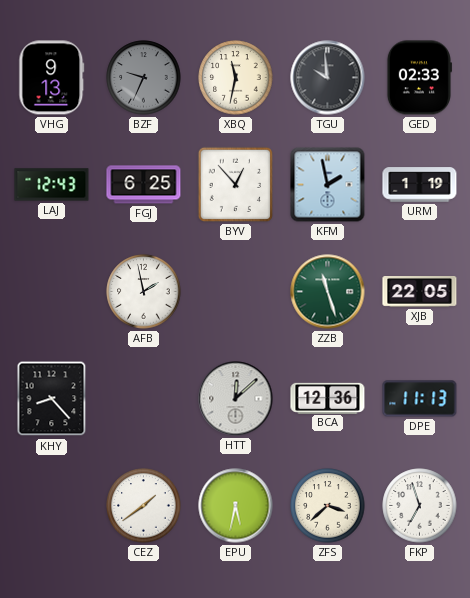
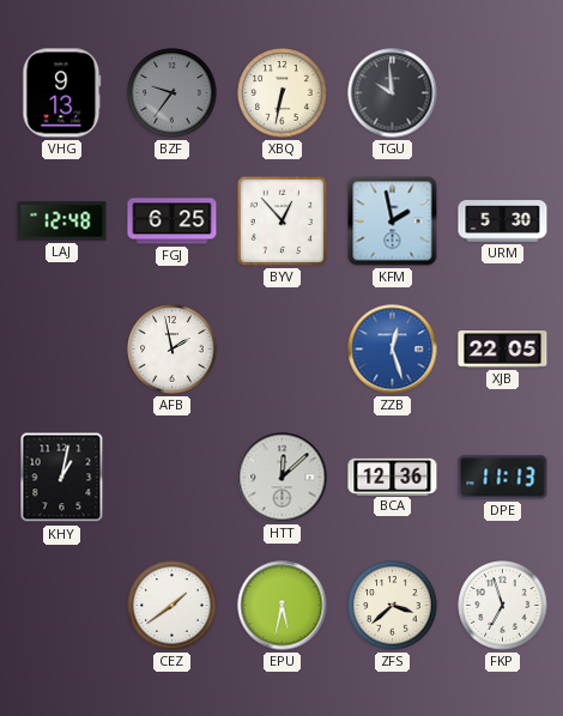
BZF: 9:34 -> 9:36 (172, 93)
XBQ: 11:32 -> 6:32 (283, 93)
GED: 02:33 -> none (419, 78)
LAJ: 12:43 -> 12:48 (62, 222)
URM: 1:19 -> 5:30 (503, 222)
ZZB: 11:27 -> 12:27 (393, 350)
ZZB dial: green -> blue (393, 350)
KHY: 8:23 -> 1:02 (62, 478)
